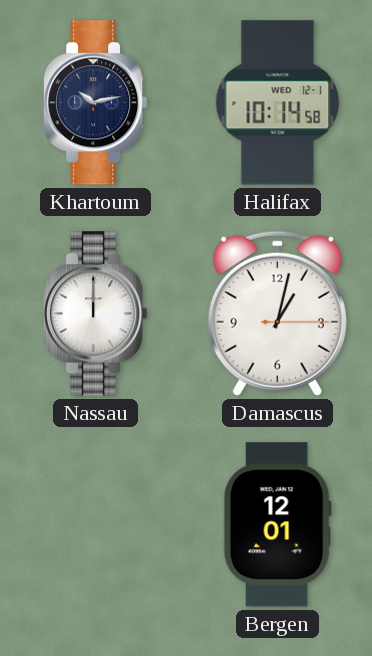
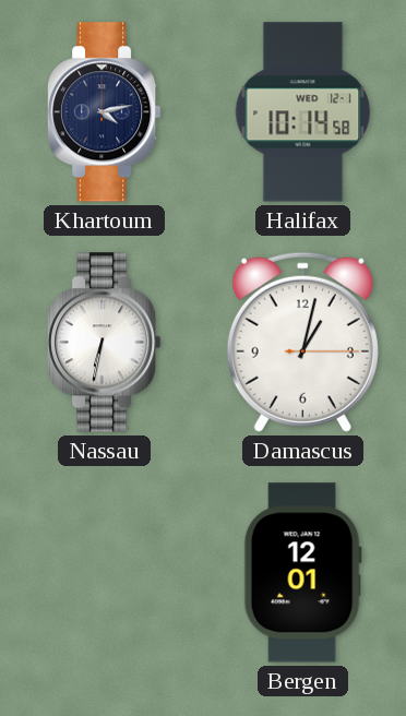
Khartoum: 10:13 -> 4:13 (105, 112)
Nassau: 12:00 -> 6:32 (105, 343)
